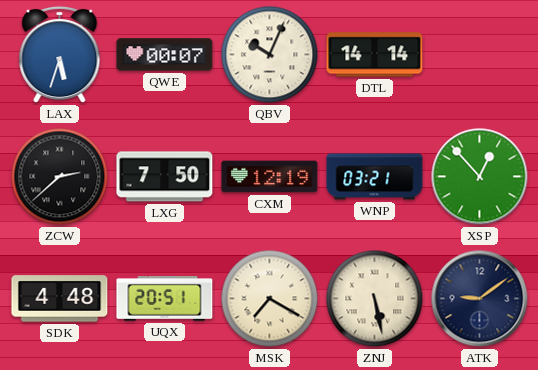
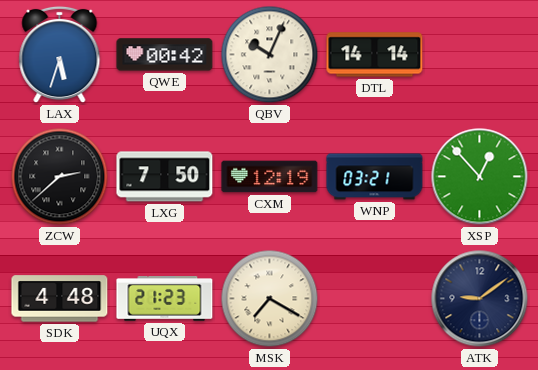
QWE: 00:07 -> 00:42 (165, 55)
UQX: 20:51 -> 21:23 (165, 299)
ZNJ: 5:28 -> none (375, 299)
